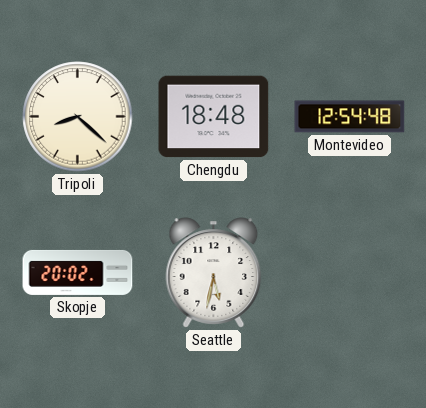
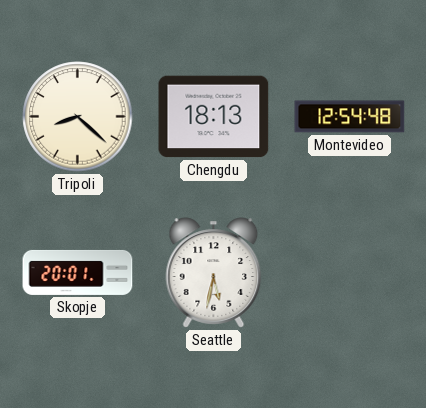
Chengdu: 18:48 -> 18:13 (214, 117)
Skopje: 20:02 -> 20:01 (78, 272)
